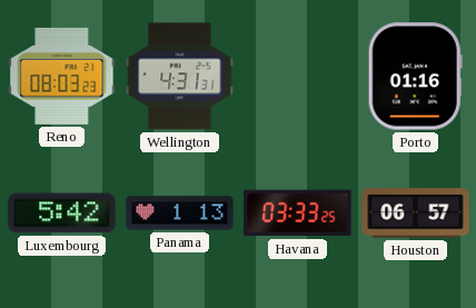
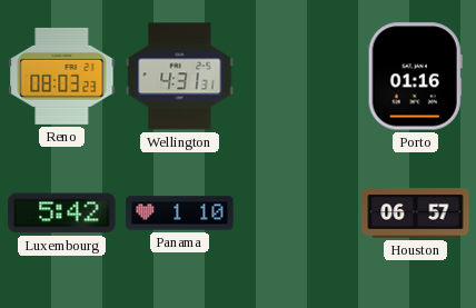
Panama: 1:13 -> 1:10 (180, 213)
Havana: 03:33 -> none (298, 213)
